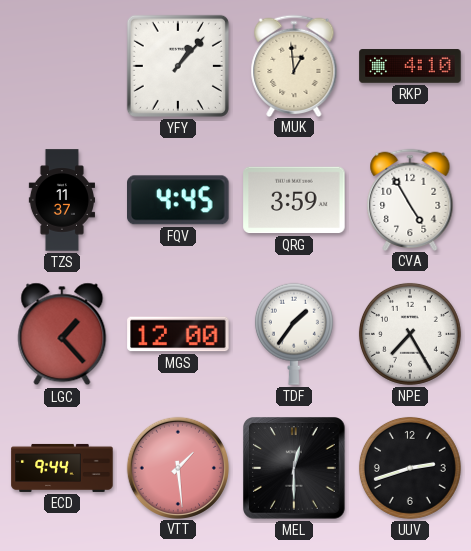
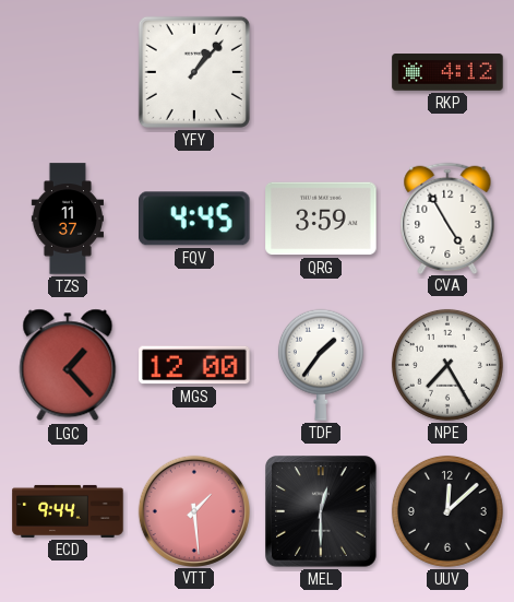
MUK: 12:59 -> none (294, 65)
RKP: 4:10 -> 4:12 (447, 72)
UUV: 2:42 -> 12:08 (447, 511)
